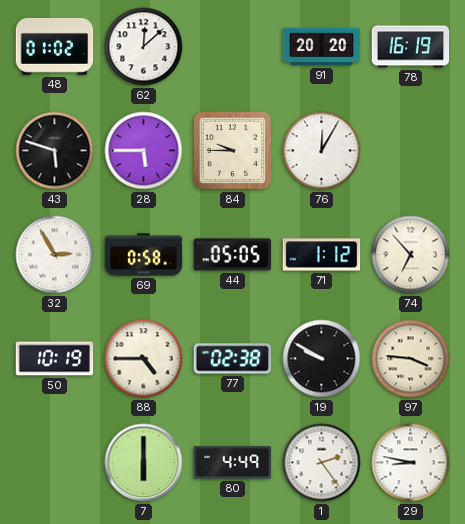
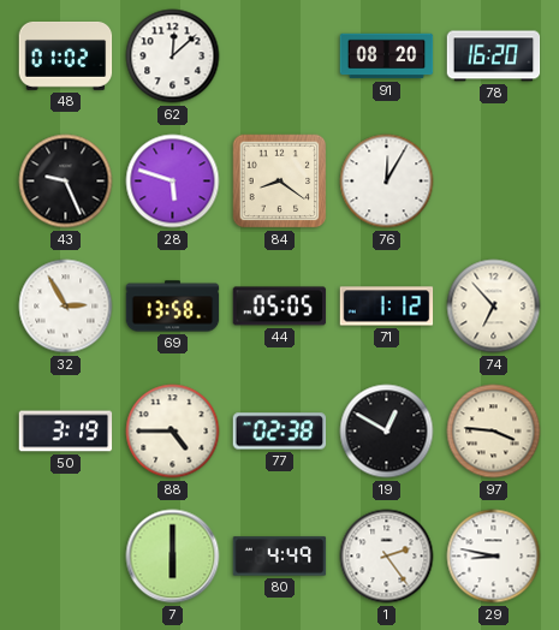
91: 20:20 -> 08:20 (387, 57)
78: 16:19 -> 16:20 (494, 57)
43: 5:48 -> 9:26 (66, 182)
28: 5:45 -> 5:48 (173, 182)
84: 9:45 -> 8:21 (280, 182)
69: 0:58 -> 13:58 (173, 307)
50: 10:19 -> 3:19 (66, 432)
19: 9:50 -> 12:50 (387, 432)
